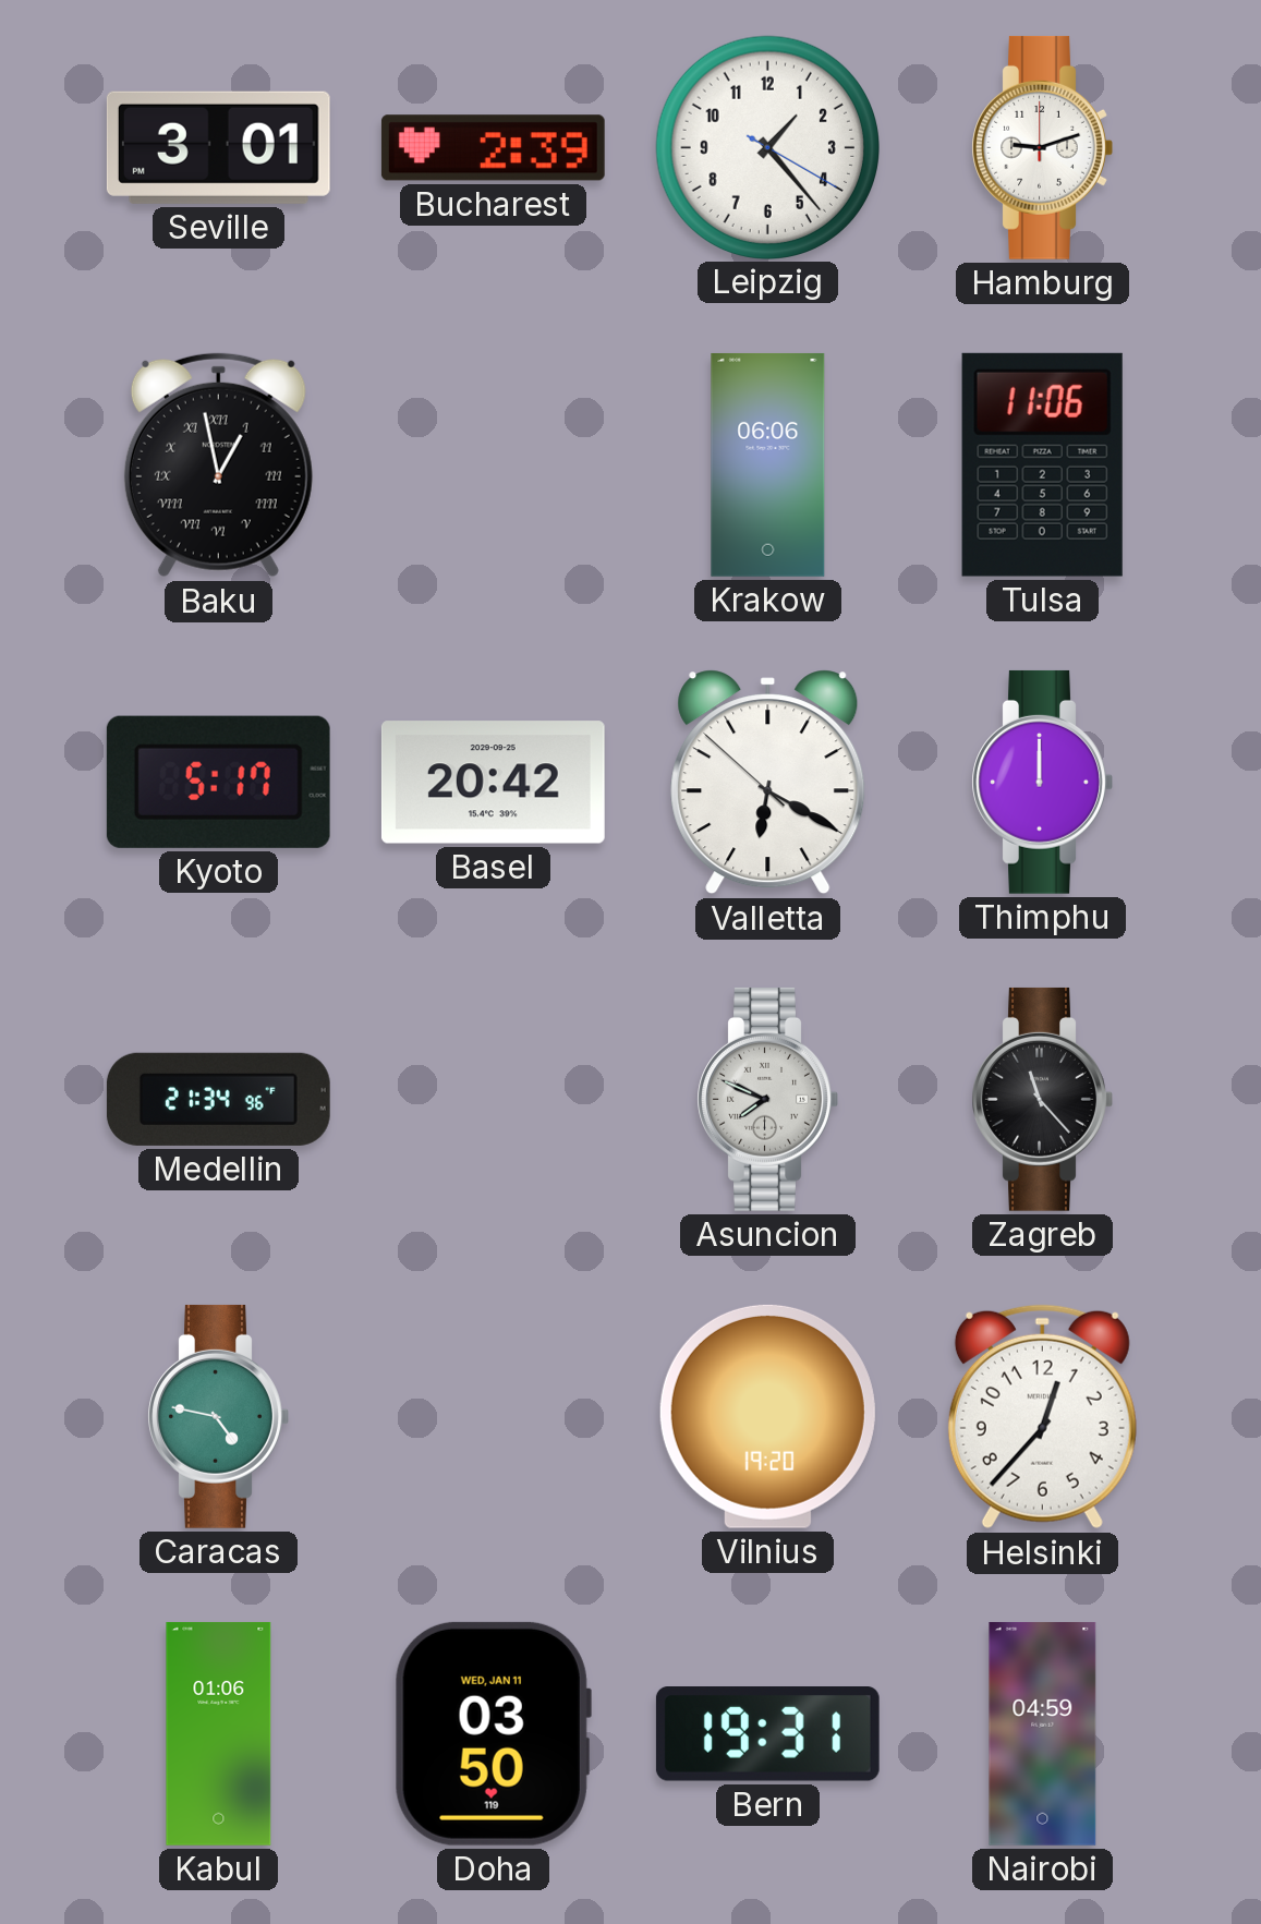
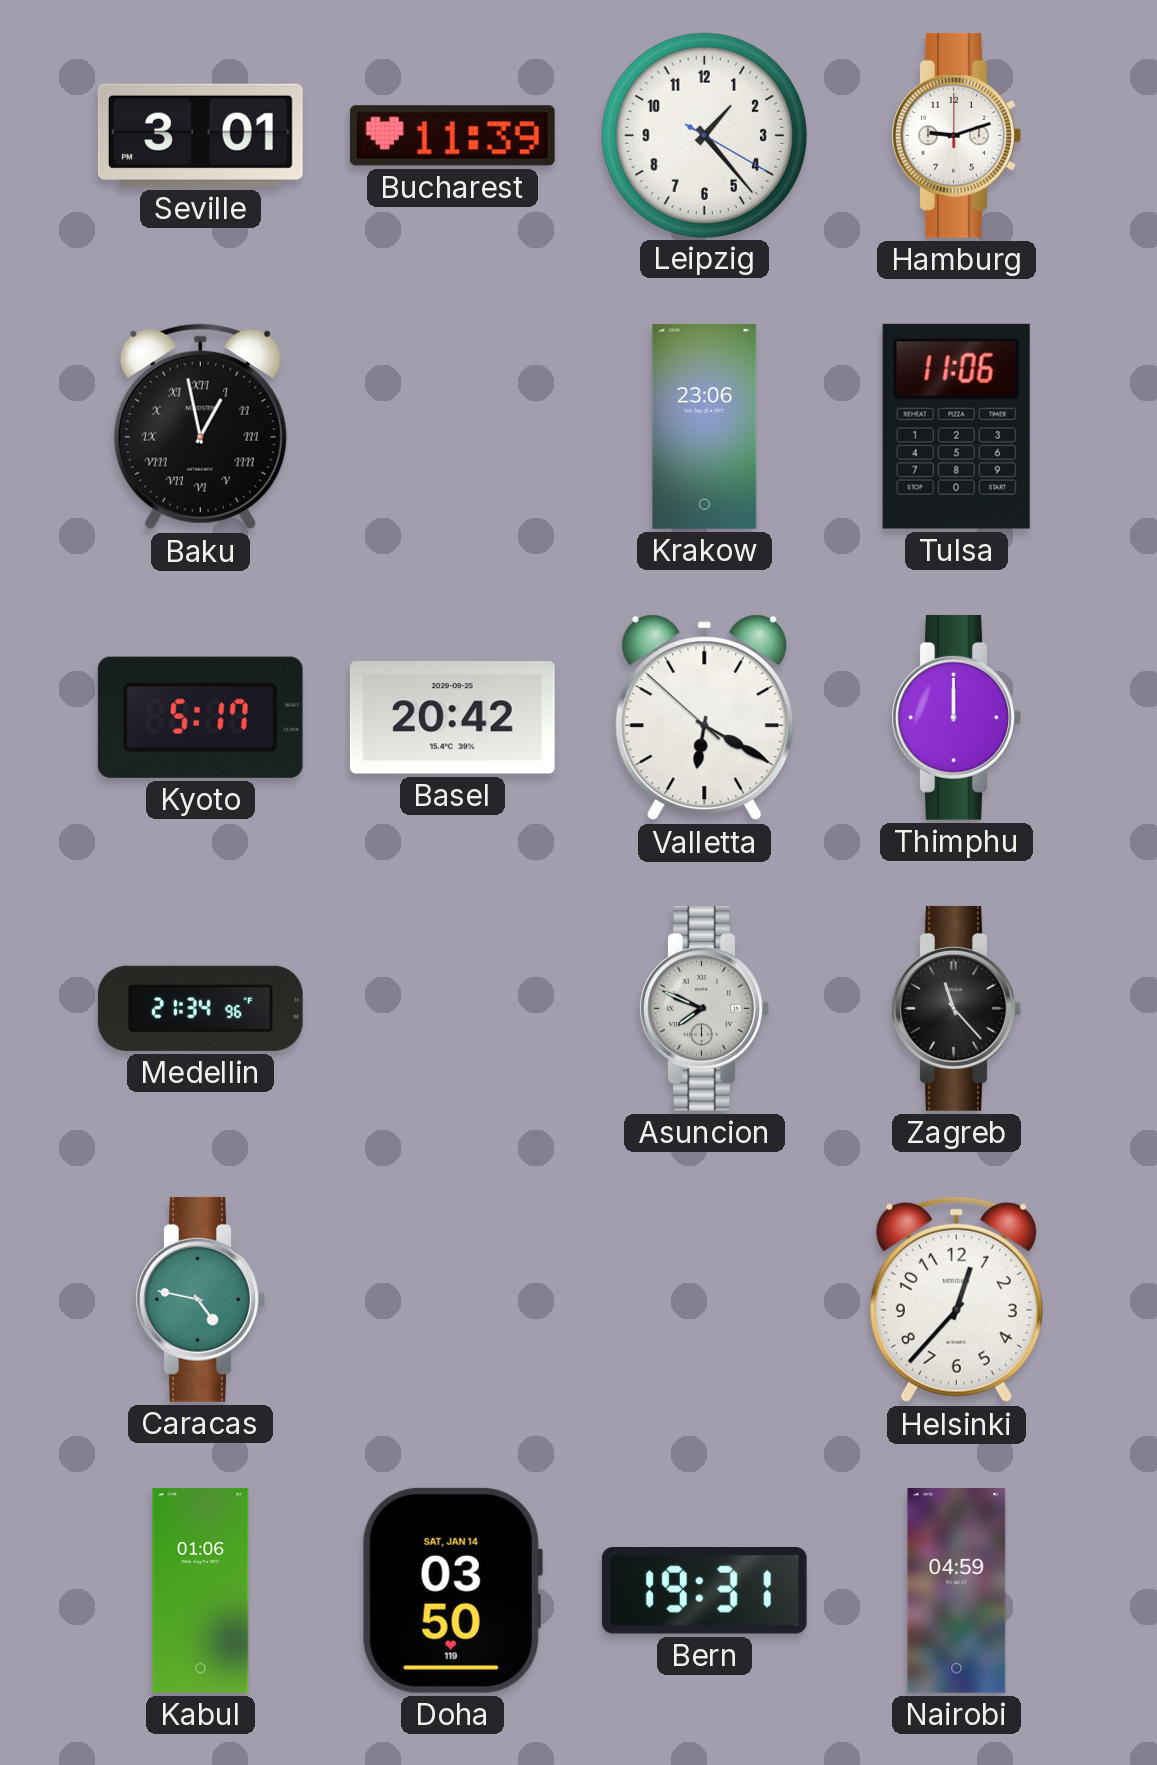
Bucharest: 2:39 -> 11:39 (452, 136)
Krakow: 06:06 -> 23:06 (705, 426)
Vilnius: 19:20 -> none (767, 1416)
Doha date: WED, JAN 11 -> SAT, JAN 14 (452, 1590)
